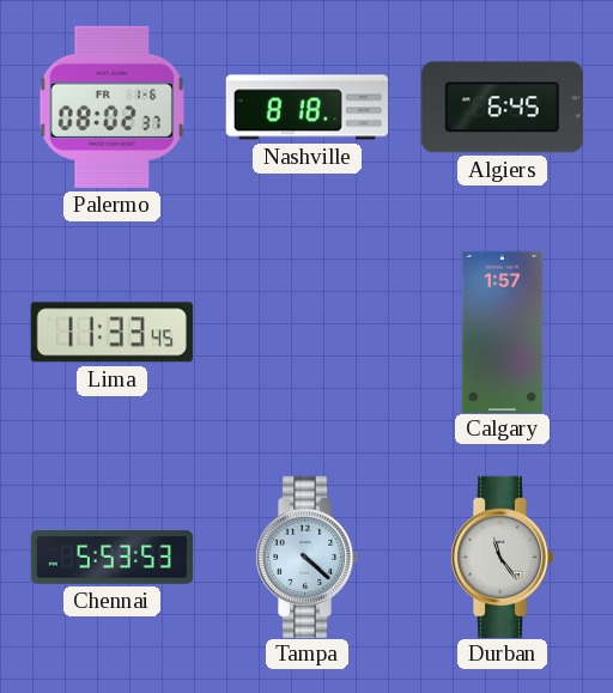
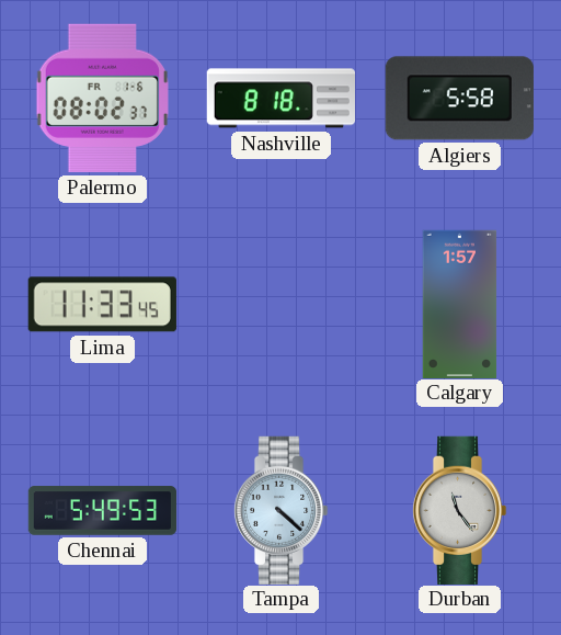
Algiers: 6:45 -> 5:58 (459, 99)
Chennai: 5:53 -> 5:49 (103, 511)
